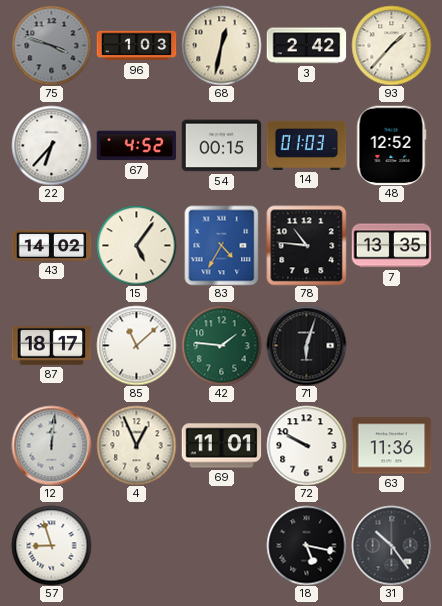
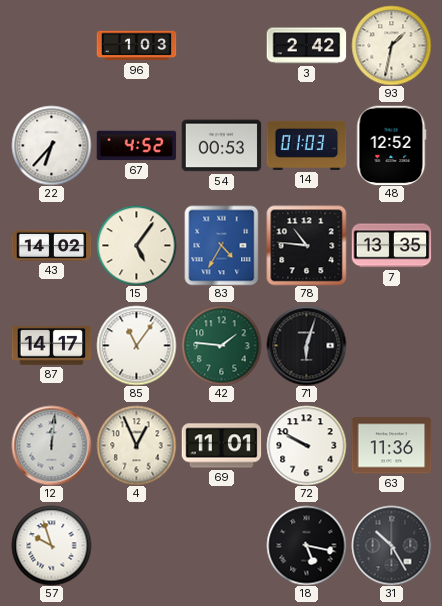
75: 3:48 -> none (51, 45)
68: 12:32 -> none (221, 45)
93: 1:37 -> 1:32 (391, 45)
54: 00:15 -> 00:53 (221, 146)
87: 18:17 -> 14:17 (51, 346)
85: 11:08 -> 11:06 (136, 345)
57: 8:57 -> 9:57 (51, 545)
31: 10:24 -> 10:25 (391, 545)
